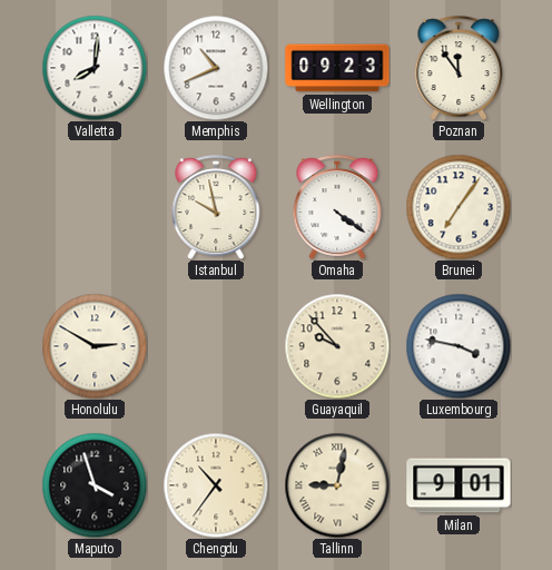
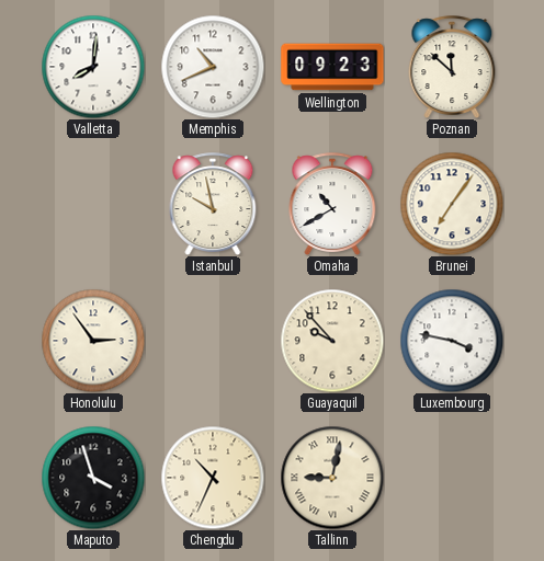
Poznan: 11:54 -> 11:52 (452, 67)
Omaha: 4:21 -> 10:40 (332, 204)
Honolulu: 2:50 -> 2:54 (93, 341)
Chengdu: 10:36 -> 10:34 (213, 478)
Milan: 9:01 -> none (459, 485)
